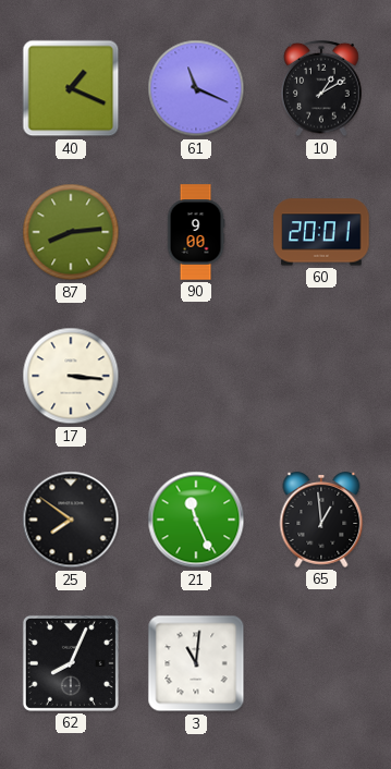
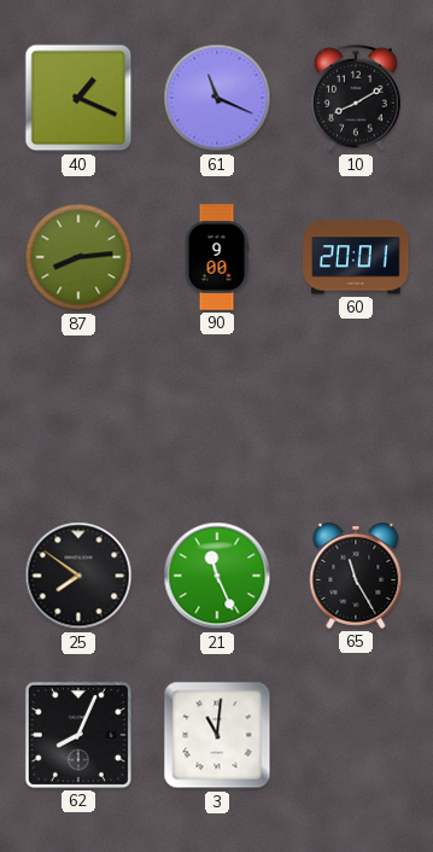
10: 1:10 -> 8:10 (356, 98)
17: 3:16 -> none (71, 376)
65: 12:59 -> 11:25 (356, 577)
